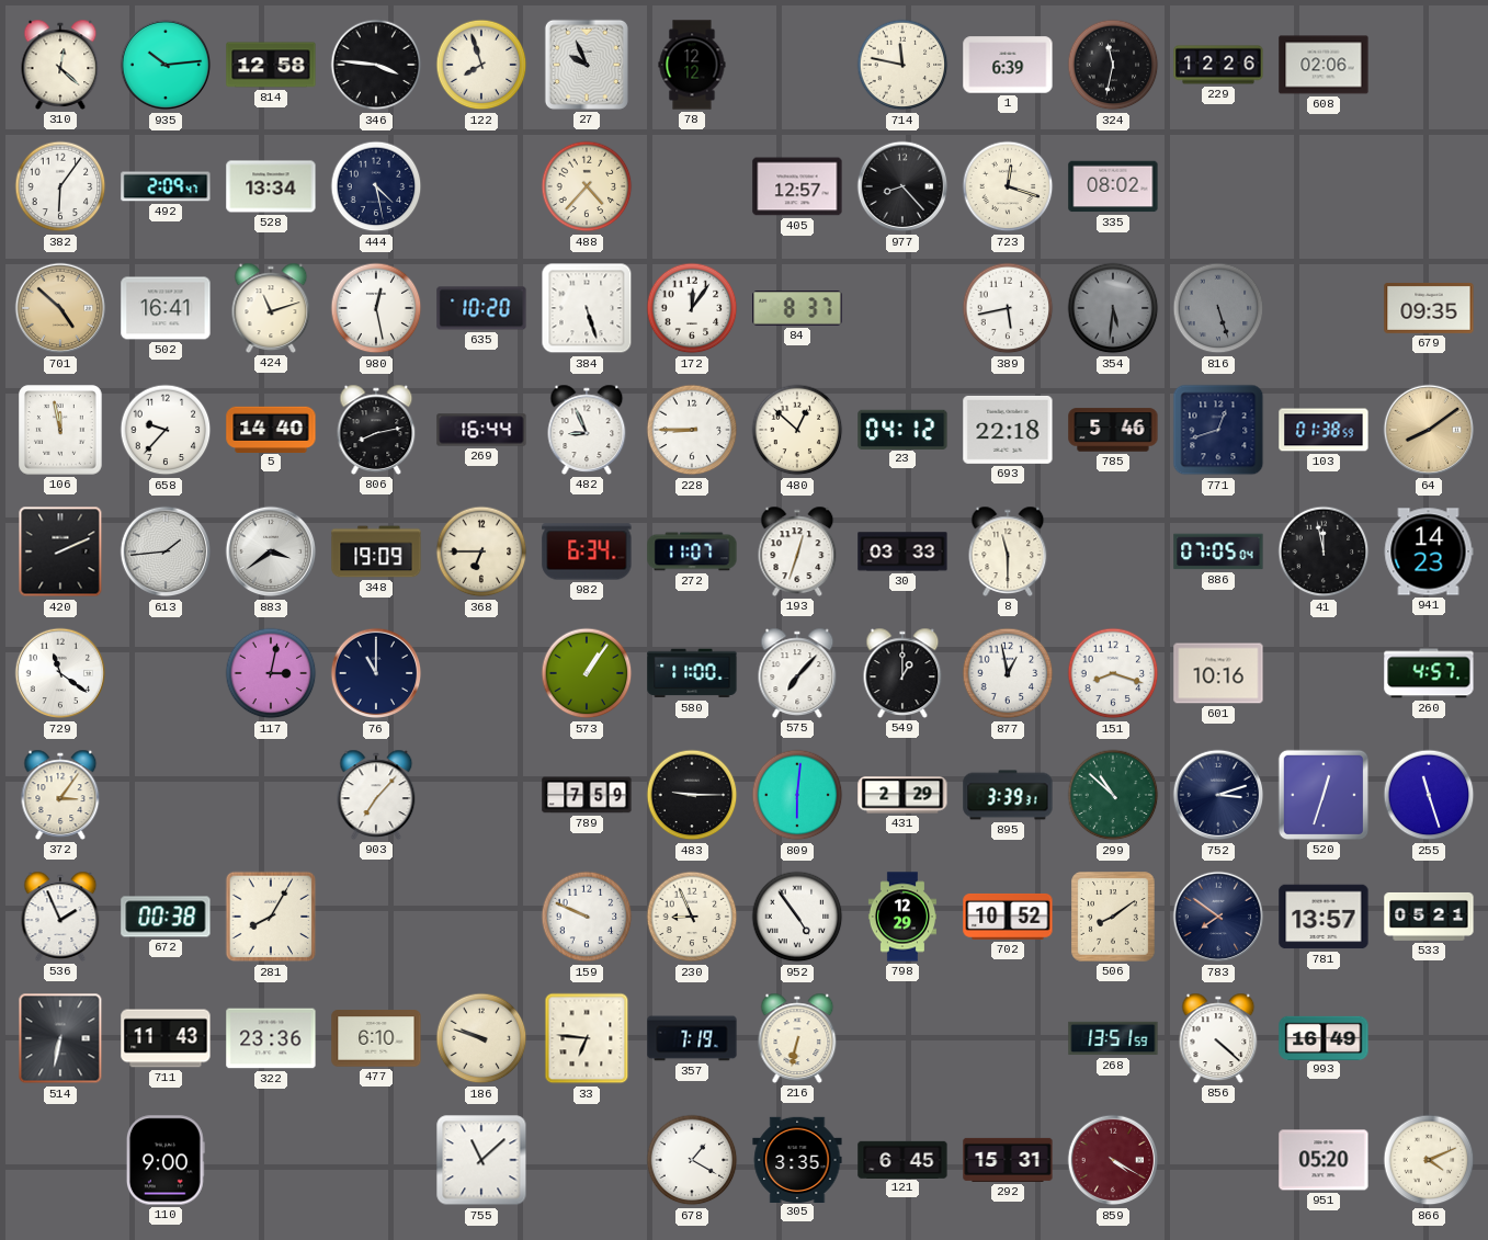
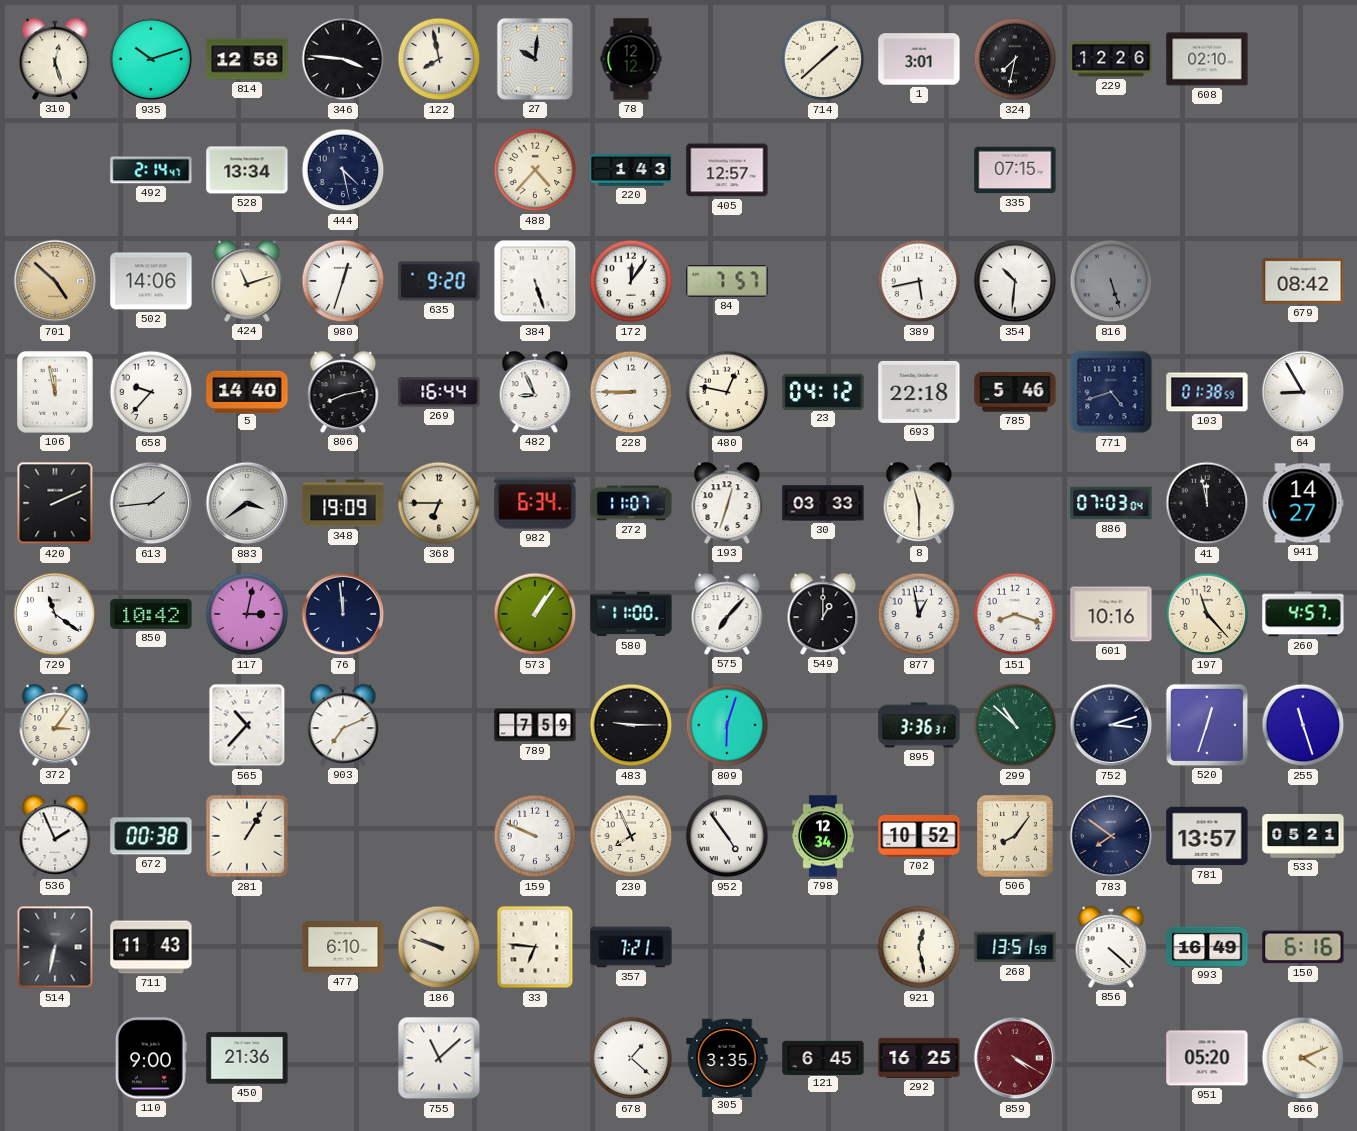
310: 12:22 -> 12:27 (55, 59)
935: 10:14 -> 10:12 (151, 59)
122: 7:57 -> 7:58 (439, 59)
27: 9:56 -> 10:01 (535, 59)
714: 11:47 -> 1:38 (823, 59)
1: 6:39 -> 3:01 (919, 59)
324: 11:32 -> 7:32 (1015, 59)
608: 02:06 -> 02:10 (1207, 59)
382: 6:06 -> none (60, 186)
492: 2:09 -> 2:14 (151, 170)
220: none -> 1:43 (631, 170)
977: 8:23 -> none (902, 186)
723: 12:18 -> none (1008, 186)
335: 08:02 -> 07:15 (1015, 170)
502: 16:41 -> 14:06 (151, 281)
980: 12:28 -> 12:33 (343, 281)
635: 10:20 -> 9:20 (439, 281)
84: 8:37 -> 7:57 (727, 281)
354: 5:31 -> 10:31 (1015, 281)
354 dial: grey -> white (1015, 281)
679: 09:35 -> 08:42 (1303, 281)
480: 12:52 -> 12:47 (727, 392)
771: 12:42 -> 4:42 (1111, 392)
64: 8:09 -> 8:55 (1303, 392)
64 dial: champagne -> white (1303, 392)
886: 07:05 -> 07:03 (1111, 503)
941: 14:23 -> 14:27 (1303, 503)
850: none -> 10:42 (151, 614)
76: 11:00 -> 11:59 (343, 614)
197: none -> 11:23 (1207, 614)
565: none -> 10:37 (247, 725)
903: 7:07 -> 7:11 (343, 725)
809: 6:01 -> 6:03 (727, 725)
431: 2:29 -> none (902, 795)
895: 3:39 -> 3:36 (919, 725)
281: 8:05 -> 1:05 (247, 836)
230: 8:56 -> 7:56 (631, 836)
798: 12:29 -> 12:34 (823, 836)
506: 8:09 -> 8:06 (1015, 836)
322: 23:36 -> none (271, 1038)
357: 7:19 -> 7:21 (631, 947)
216: 6:32 -> none (797, 1038)
921: none -> 12:28 (919, 947)
150: none -> 6:16 (1303, 947)
450: none -> 21:36 (247, 1058)
678: 1:20 -> 1:22 (631, 1058)
292: 15:31 -> 16:25 (919, 1058)
